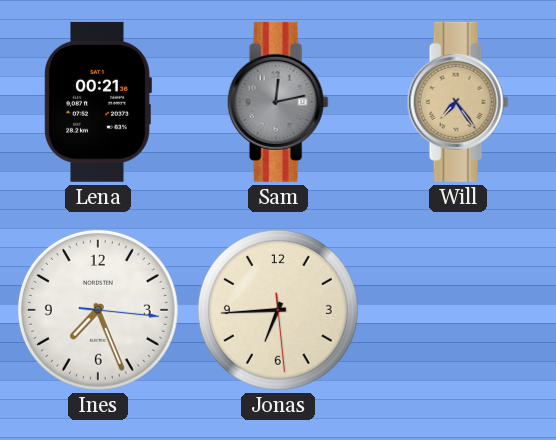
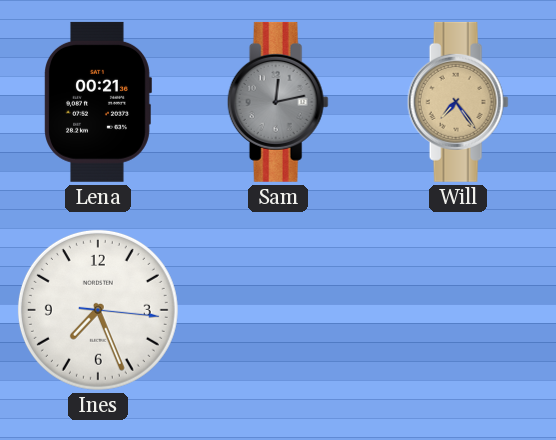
Jonas: 6:44 -> none (278, 310)
